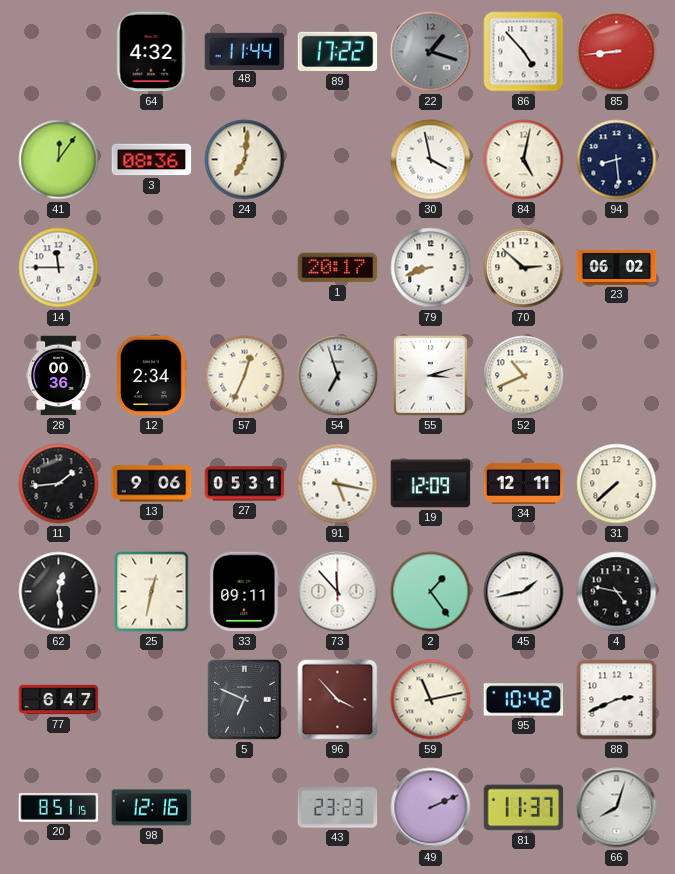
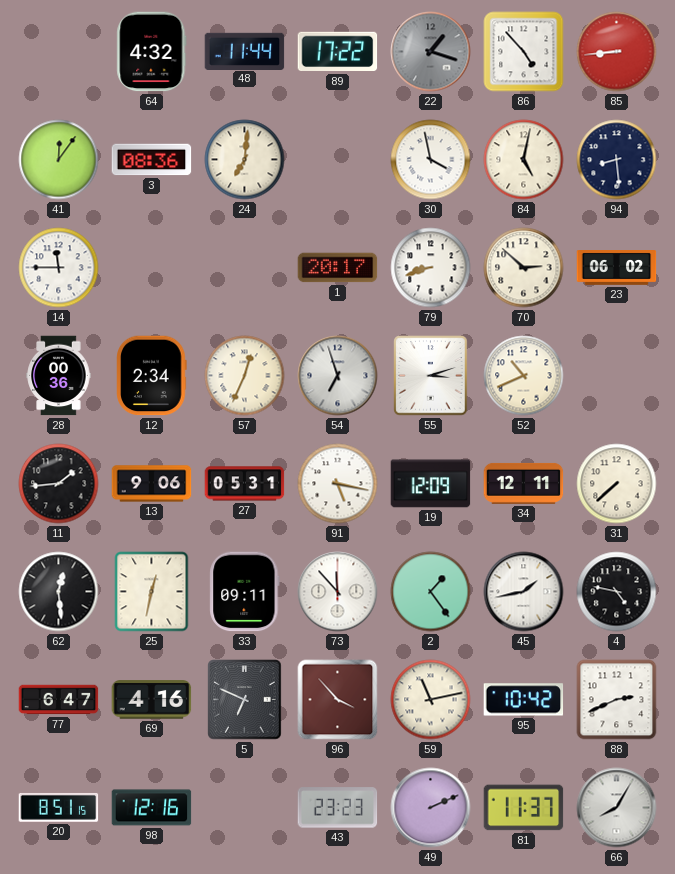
69: none -> 4:16 (152, 700)
66: 8:03 -> 8:05 (617, 808)
